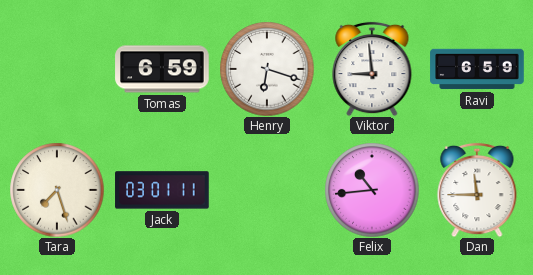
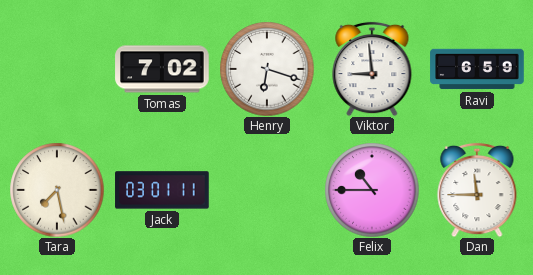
Tomas: 6:59 -> 7:02 (162, 69)
Tara: 7:27 -> 7:28 (57, 190)
Felix: 10:44 -> 10:45 (372, 190)
